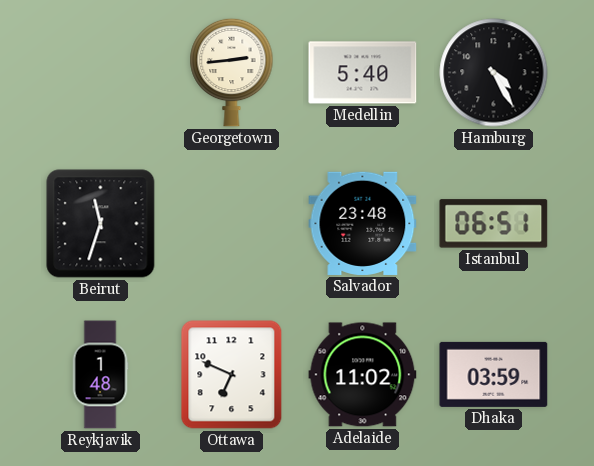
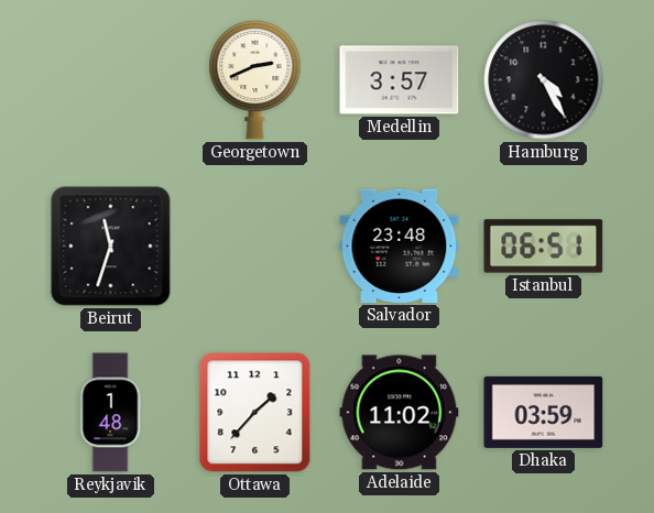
Georgetown: 2:44 -> 2:41 (255, 79)
Medellin: 5:40 -> 3:57 (400, 80)
Ottawa: 6:49 -> 1:37 (255, 413)
